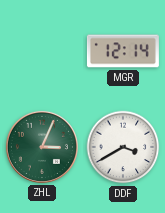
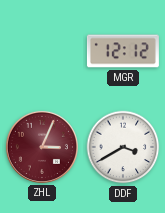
MGR: 12:14 -> 12:12 (123, 51)
ZHL dial: green -> burgundy (42, 147)
